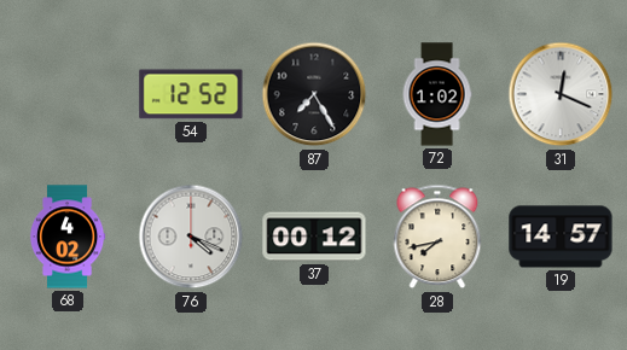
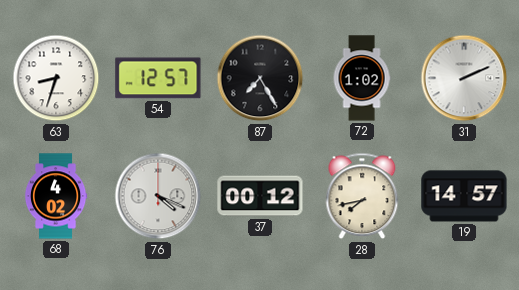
63: none -> 8:33 (56, 78)
54: 12:52 -> 12:57 (158, 78)
31: 12:19 -> 2:11 (464, 78)
